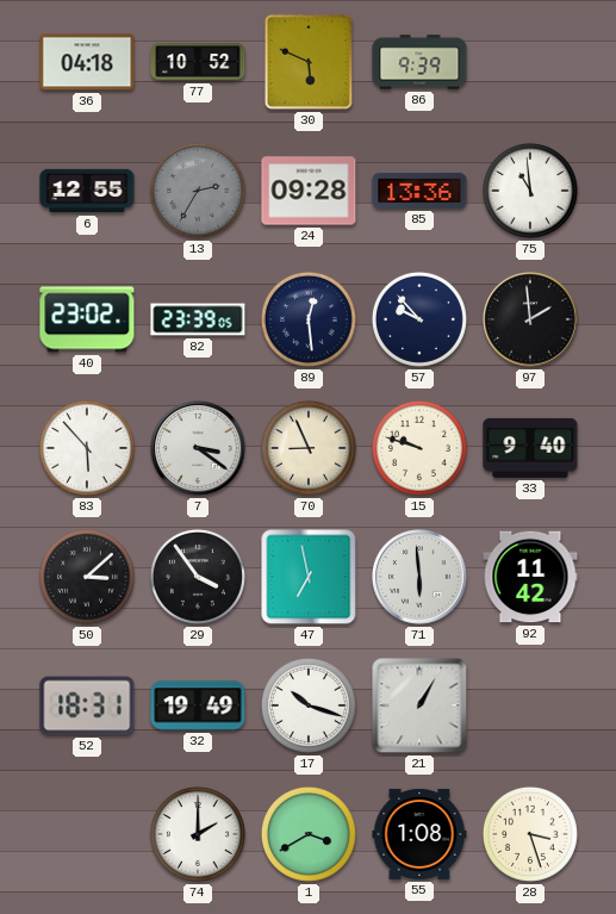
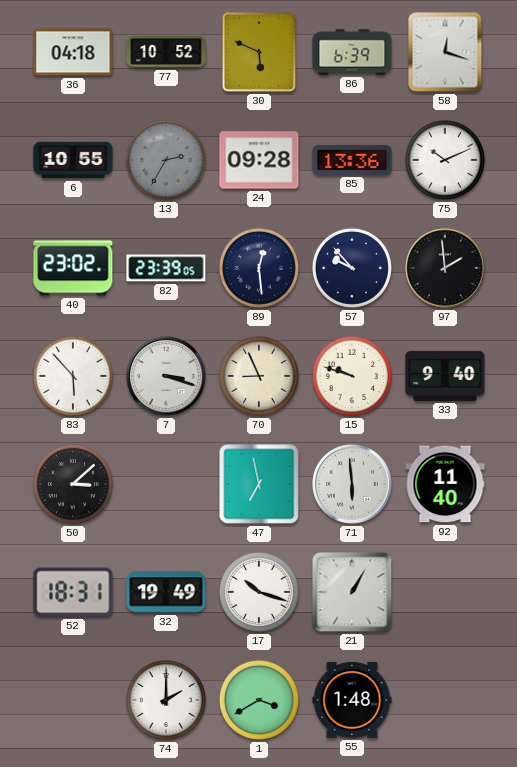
86: 9:39 -> 6:39 (352, 52)
58: none -> 12:18 (445, 52)
6: 12:55 -> 10:55 (73, 160)
75: 10:59 -> 10:11 (445, 160)
7: 3:21 -> 3:18 (166, 376)
29: 3:54 -> none (198, 577)
92: 11:42 -> 11:40 (445, 484)
55: 1:08 -> 1:48 (352, 700)
28: 3:27 -> none (530, 834)
